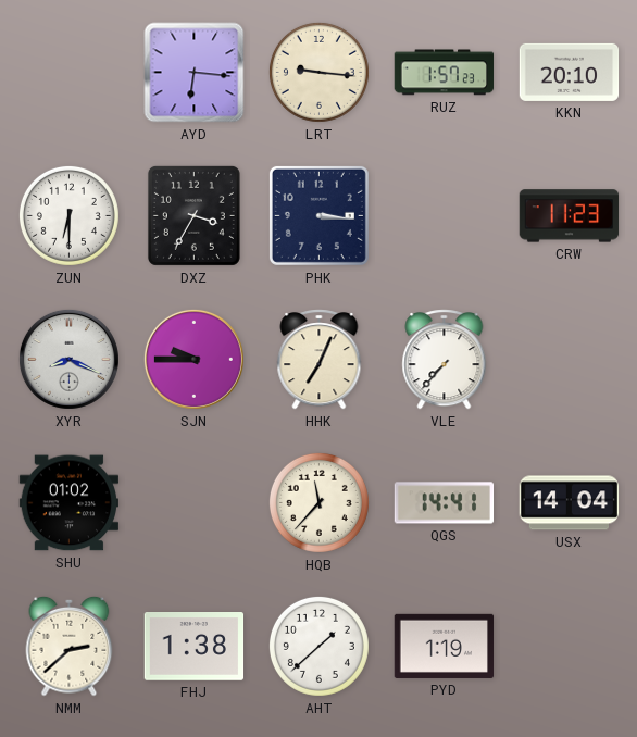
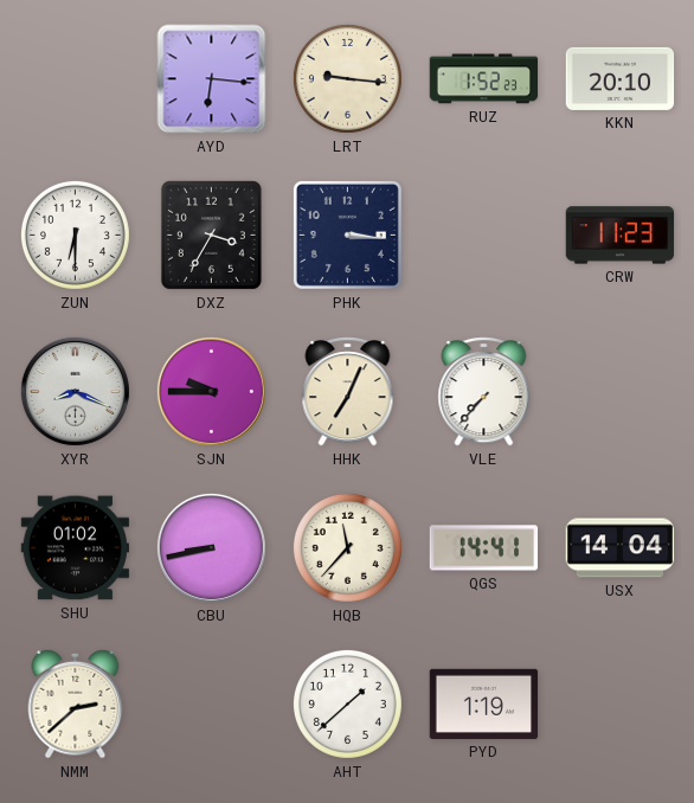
RUZ: 1:57 -> 1:52 (484, 79)
CBU: none -> 8:43 (211, 547)
FHJ: 1:38 -> none (195, 647)
